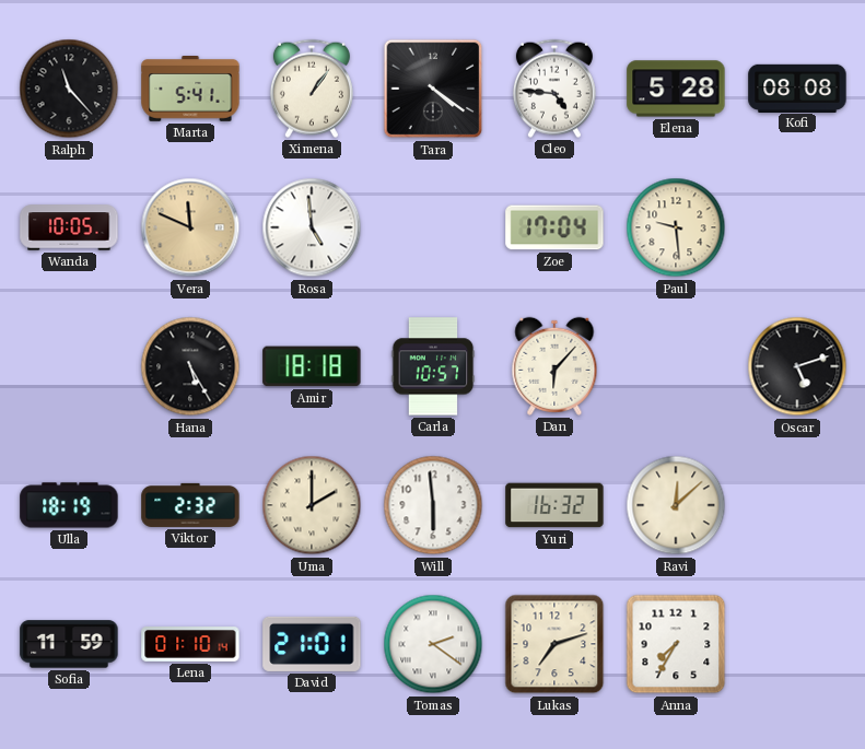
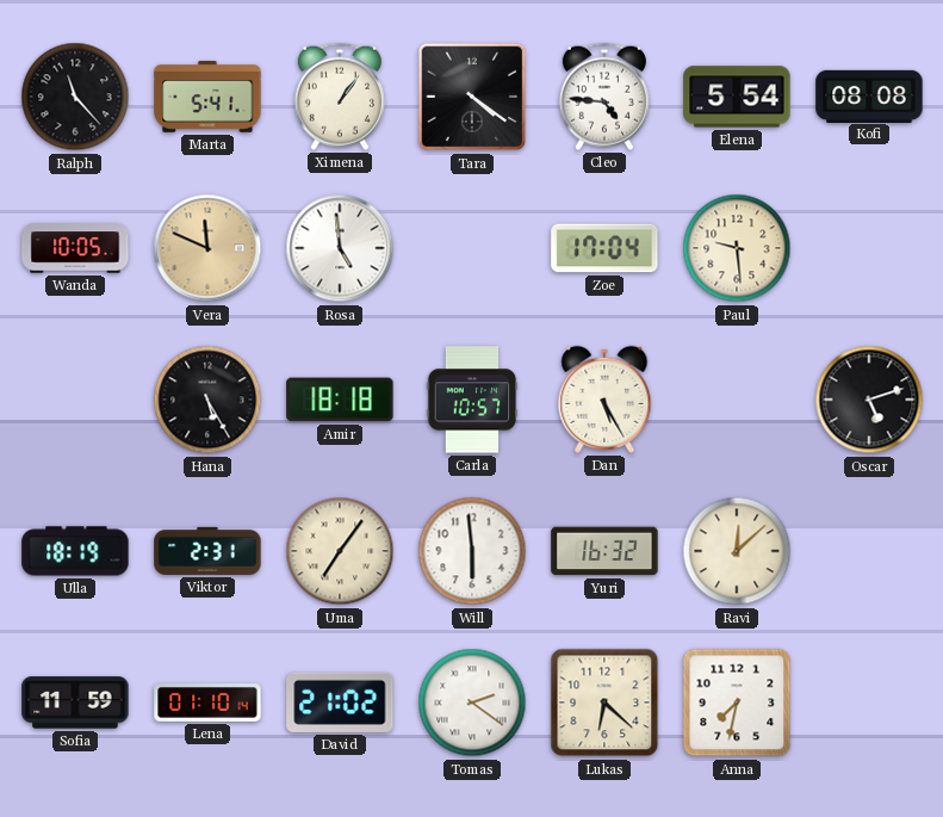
Elena: 5:28 -> 5:54 (737, 97)
Dan: 6:07 -> 5:25 (604, 400)
Viktor: 2:32 -> 2:31 (207, 551)
Uma: 2:00 -> 7:06 (340, 551)
David: 21:01 -> 21:02 (340, 703)
Lukas: 7:12 -> 6:22 (604, 703)
Anna: 7:35 -> 7:32 (737, 703)
